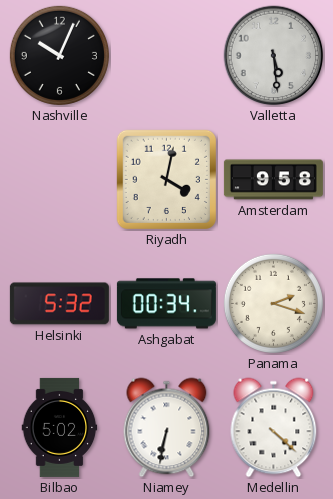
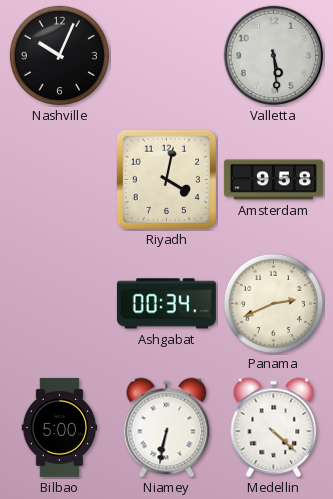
Helsinki: 5:32 -> none (59, 304)
Panama: 2:18 -> 2:41 (273, 303)
Bilbao: 5:02 -> 5:00 (60, 427)
